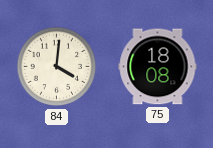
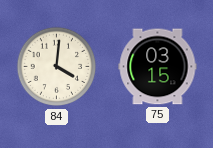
75: 18:08 -> 03:15 (158, 67)
